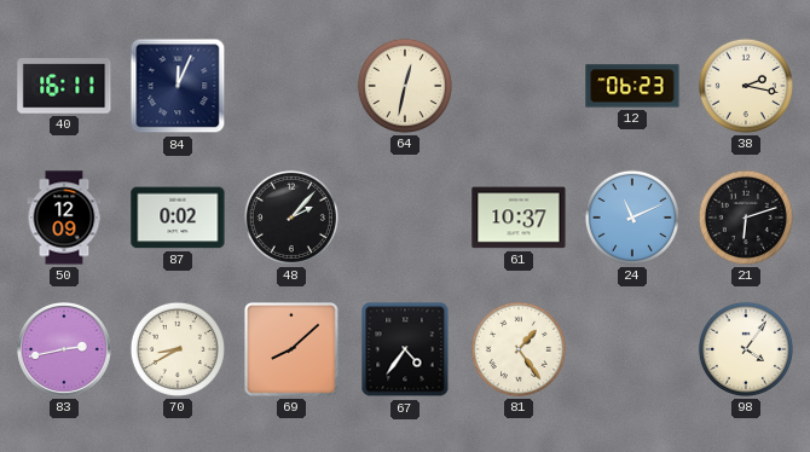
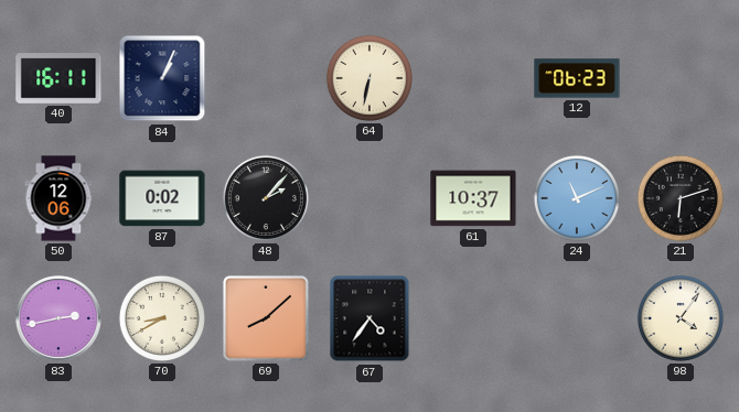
84: 12:04 -> 1:04 (162, 78)
64: 12:32 -> 6:32 (369, 78)
38: 2:17 -> none (746, 86)
50: 12:09 -> 12:06 (58, 198)
81: 1:24 -> none (519, 349)
